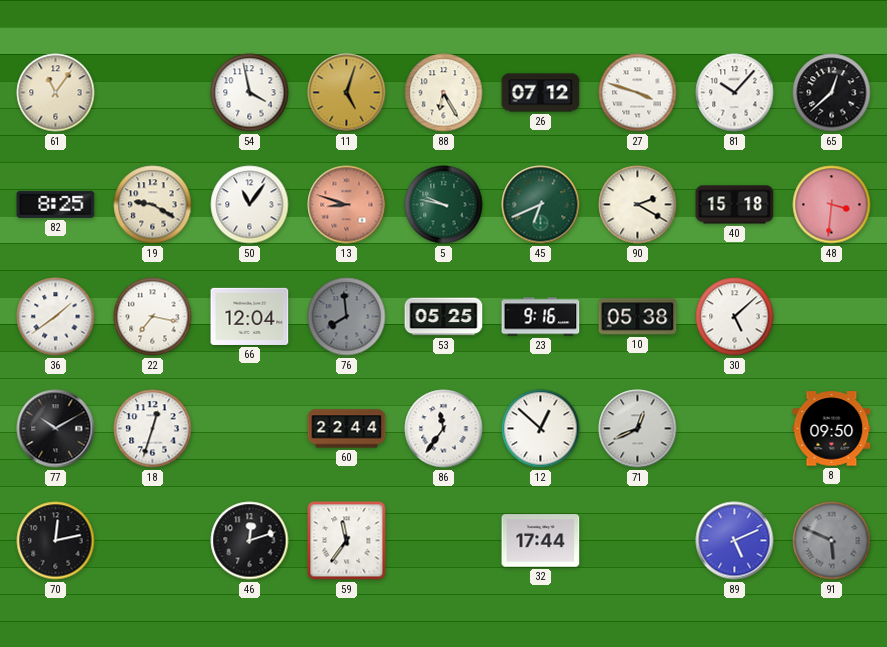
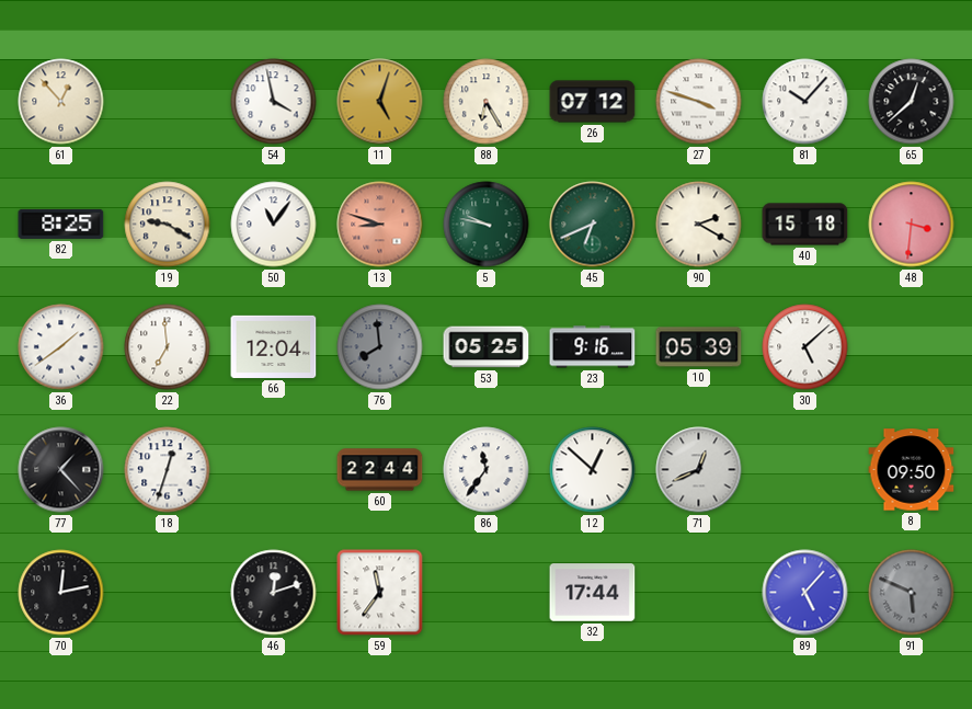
61: 11:06 -> 12:53 (61, 102)
22: 7:17 -> 6:59 (168, 347)
10: 05:38 -> 05:39 (699, 347)
77: 10:10 -> 1:23 (61, 470)
89: 5:11 -> 5:07 (805, 593)
